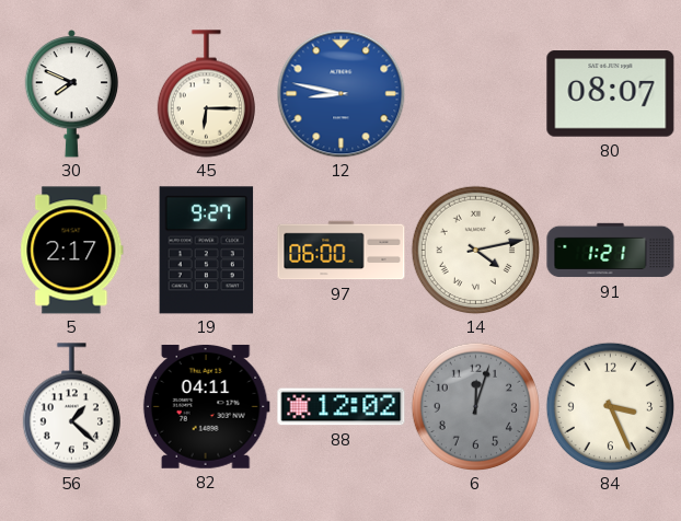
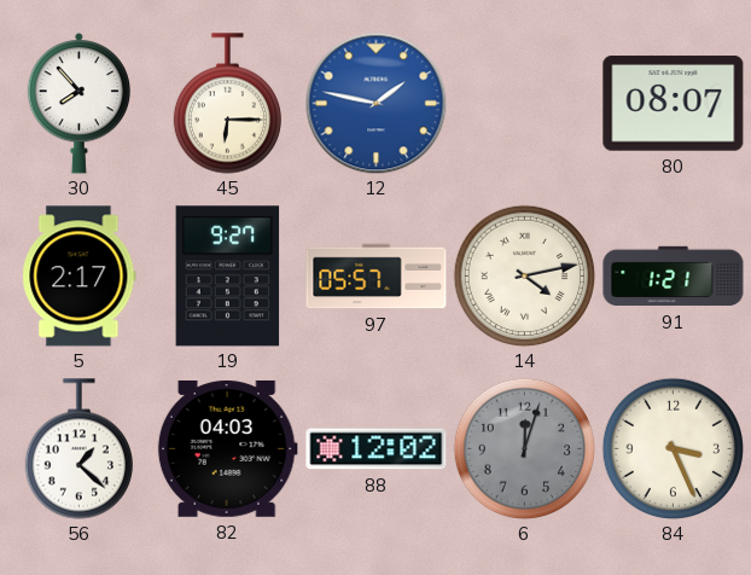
30: 7:49 -> 7:53 (80, 104)
12: 8:47 -> 1:47 (375, 103)
97: 06:00 -> 05:57 (377, 277)
82: 04:11 -> 04:03 (227, 448)
